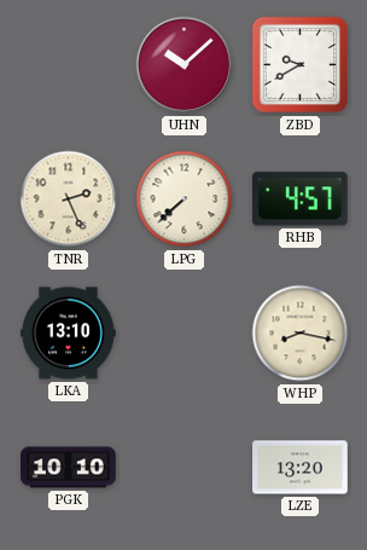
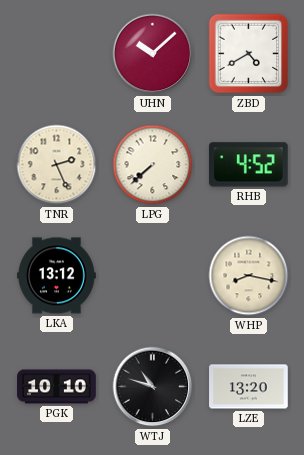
ZBD: 9:40 -> 4:40 (249, 54)
RHB: 4:57 -> 4:52 (248, 165)
LKA: 13:10 -> 13:12 (57, 276)
WTJ: none -> 10:48 (153, 387)
